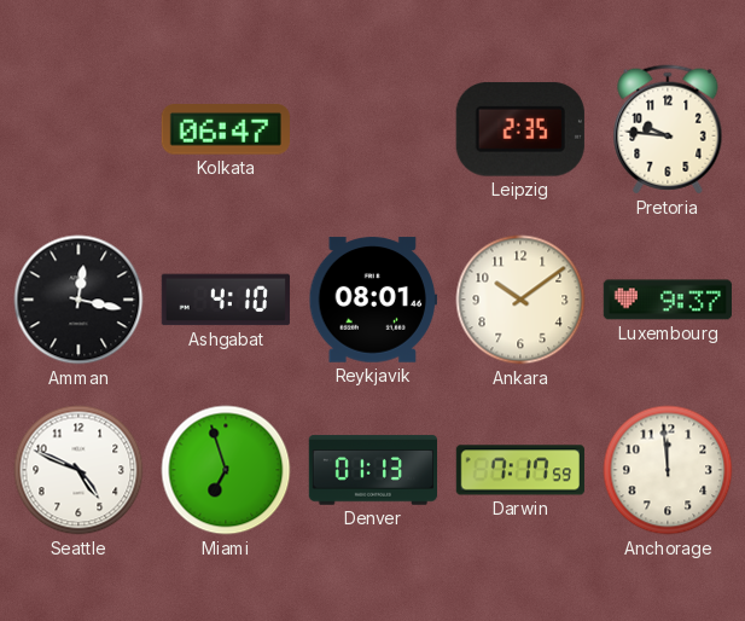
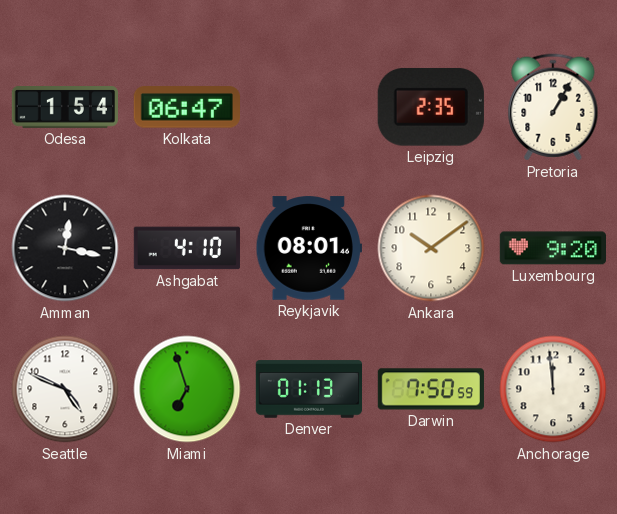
Odesa: none -> 1:54 (64, 108)
Pretoria: 9:46 -> 1:05 (553, 107)
Luxembourg: 9:37 -> 9:20 (552, 248)
Darwin: 7:17 -> 7:50 (431, 389)
